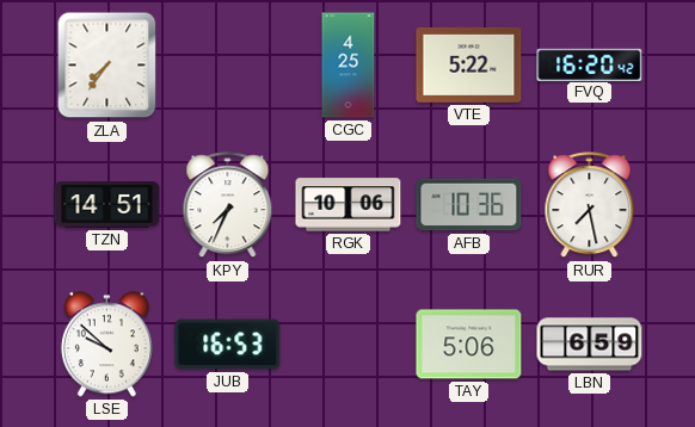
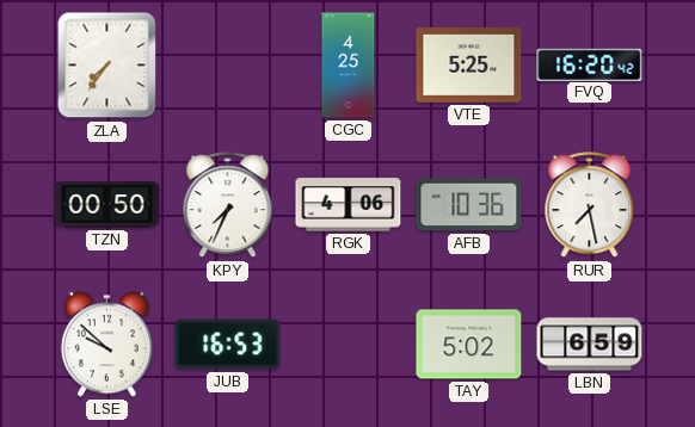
VTE: 5:22 -> 5:25 (469, 64)
TZN: 14:51 -> 00:50 (107, 205)
RGK: 10:06 -> 4:06 (349, 205)
TAY: 5:06 -> 5:02 (469, 345)
